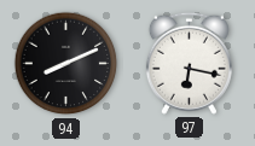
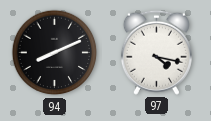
97: 6:17 -> 4:17 (156, 52)
